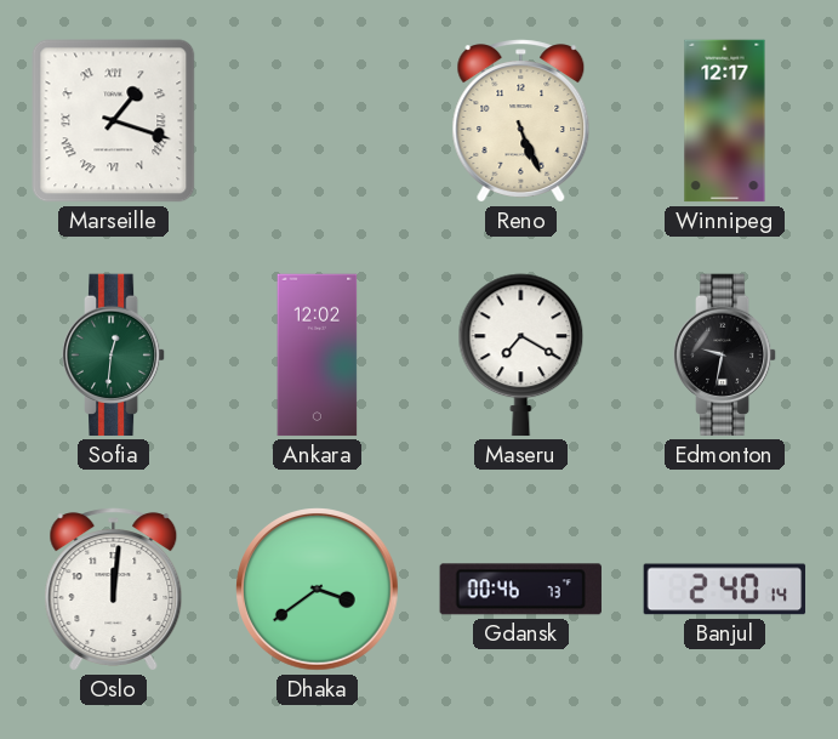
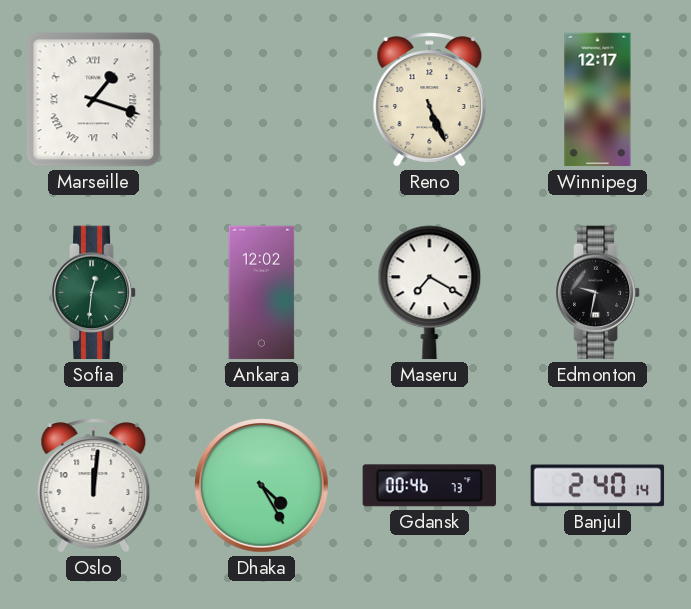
Dhaka: 3:39 -> 4:25 (262, 486)
